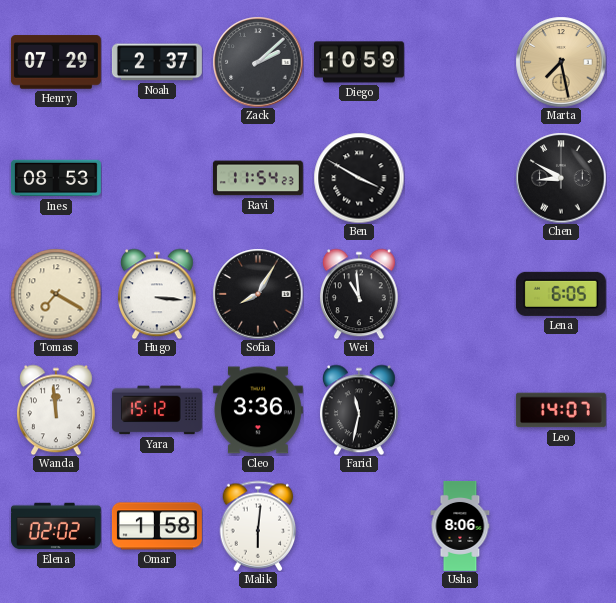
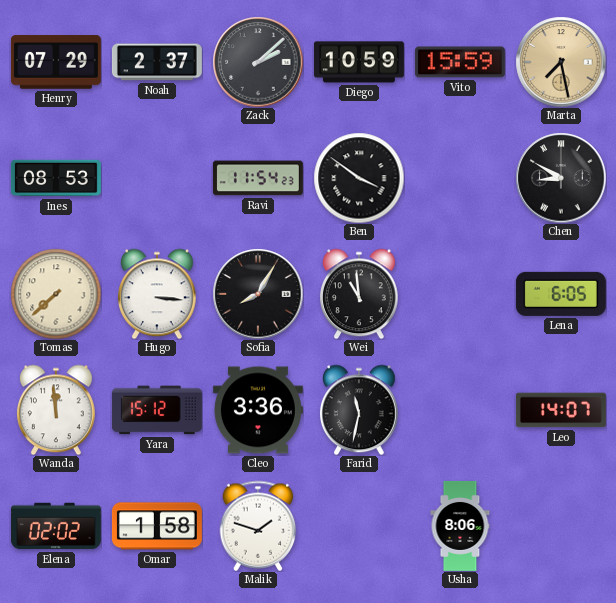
Vito: none -> 15:59 (460, 62)
Ben: 3:50 -> 3:51 (359, 178)
Tomas: 7:20 -> 7:38 (56, 294)
Malik: 6:01 -> 1:48 (258, 526)
